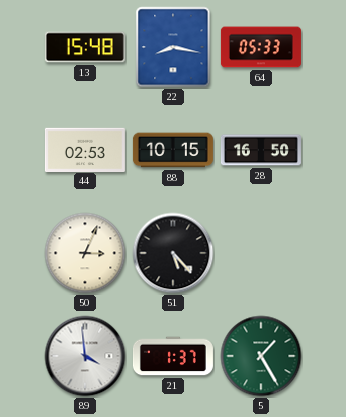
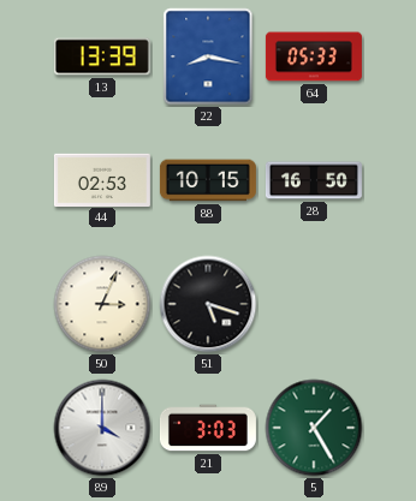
13: 15:48 -> 13:39 (102, 56)
51: 5:23 -> 5:18 (208, 304)
89: 3:59 -> 4:00 (102, 428)
21: 1:37 -> 3:03 (208, 428)
